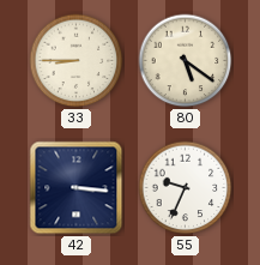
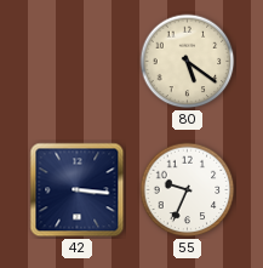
33: 8:45 -> none (77, 61)
